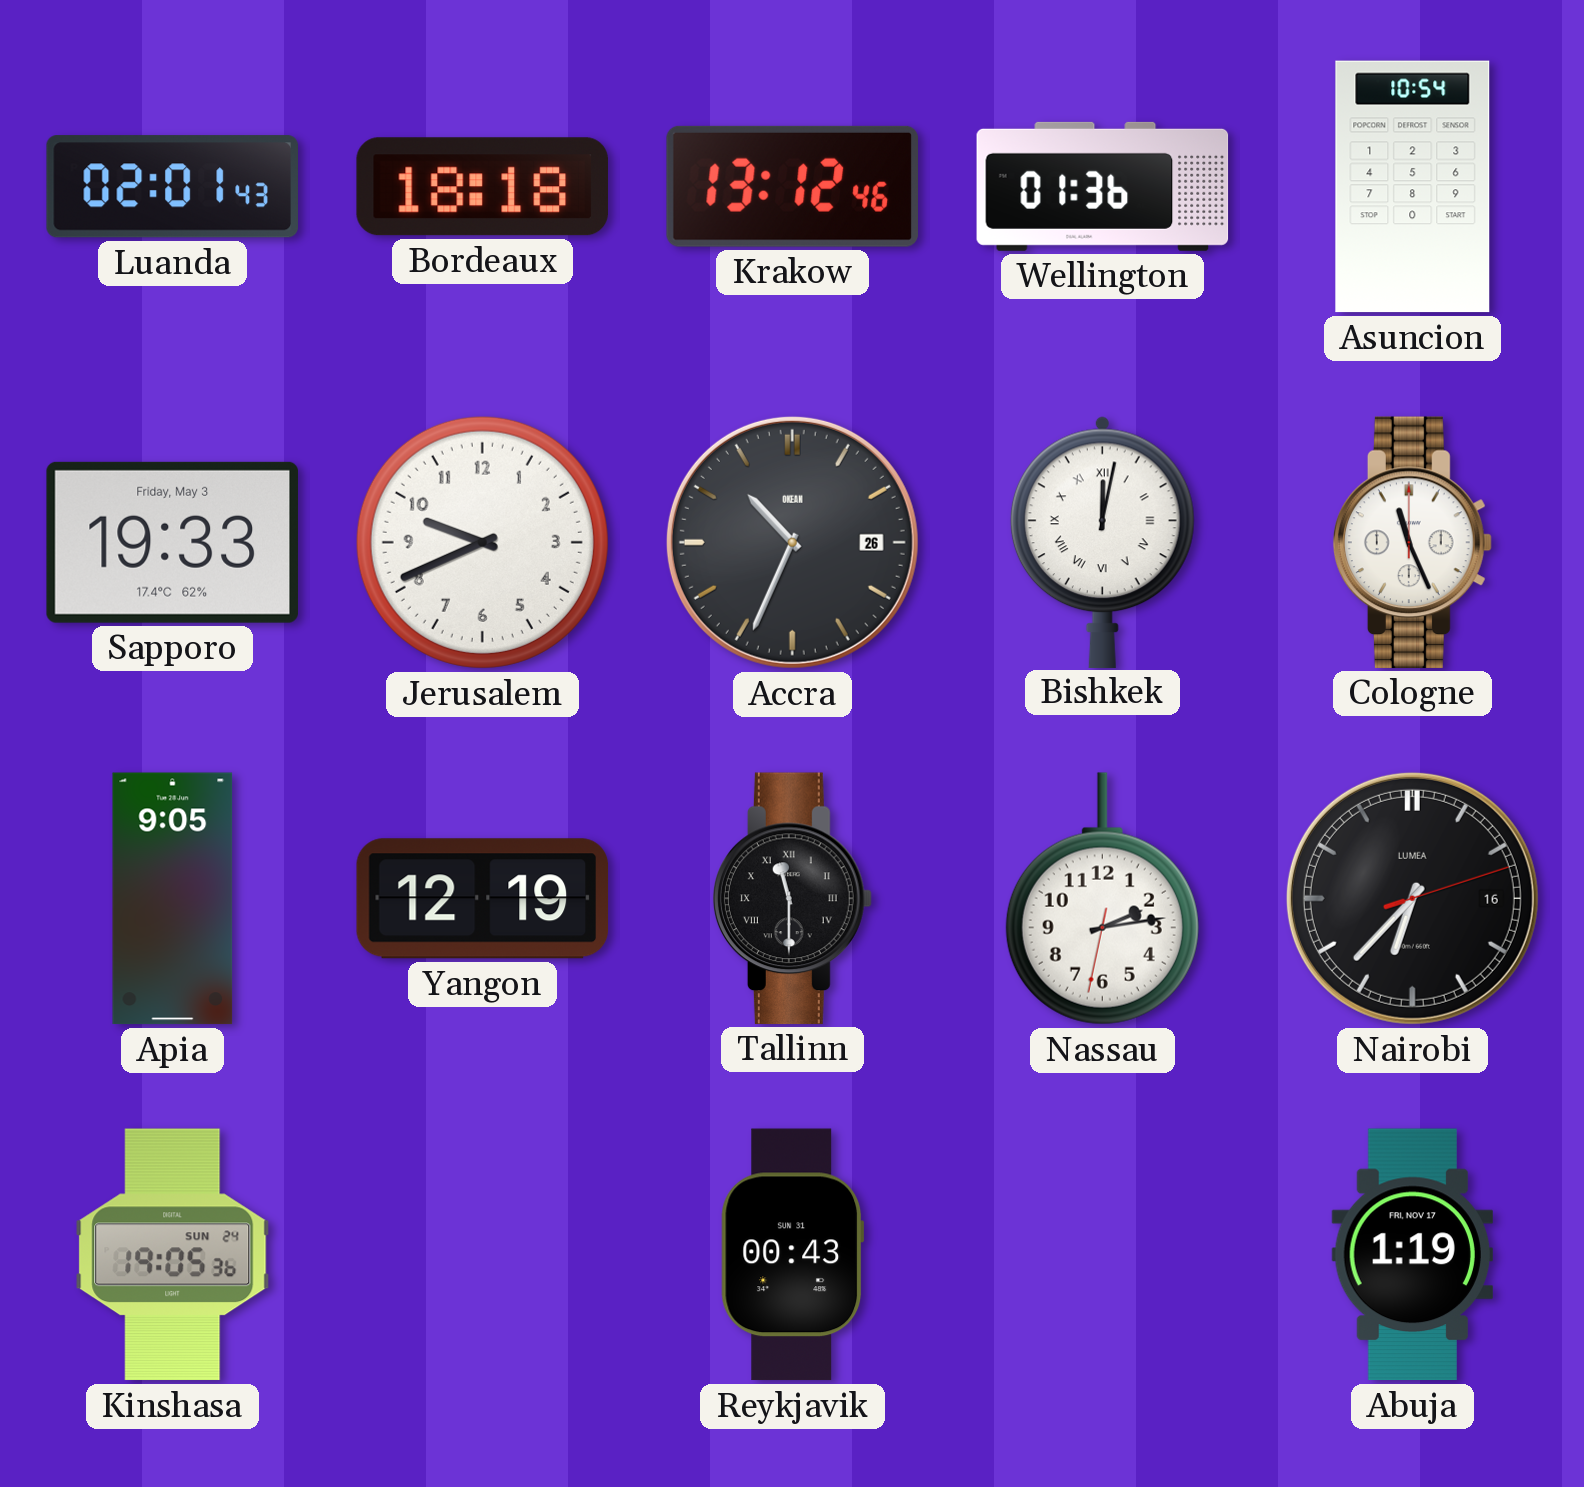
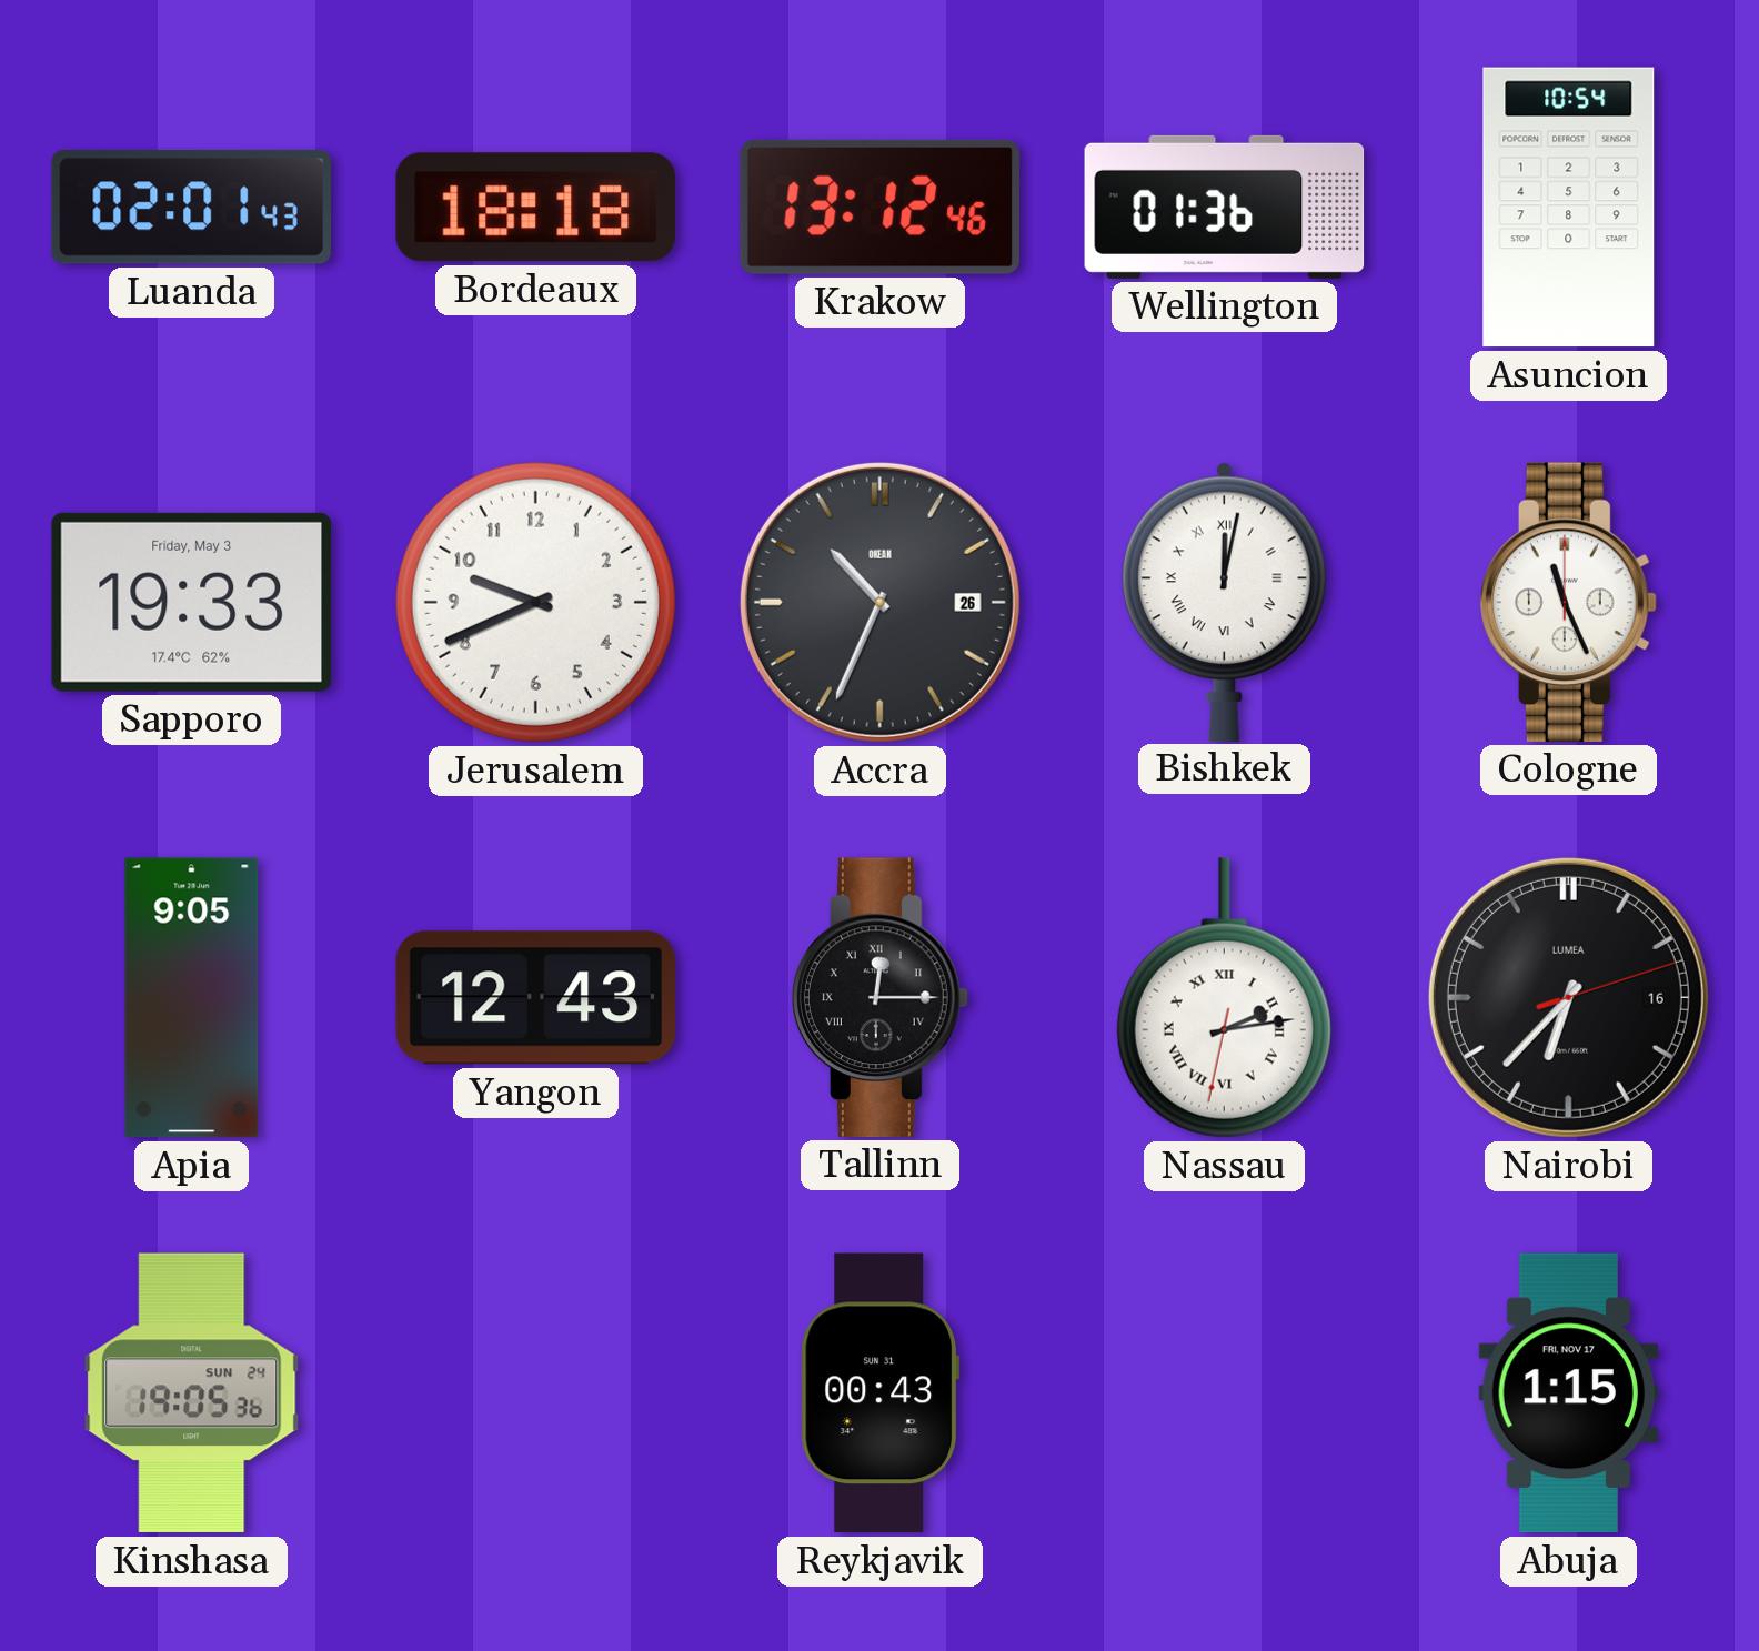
Yangon: 12:19 -> 12:43 (536, 998)
Tallinn: 11:30 -> 12:15 (879, 997)
Nassau numerals: Arabic -> Roman (1224, 998)
Abuja: 1:19 -> 1:15 (1568, 1393)
